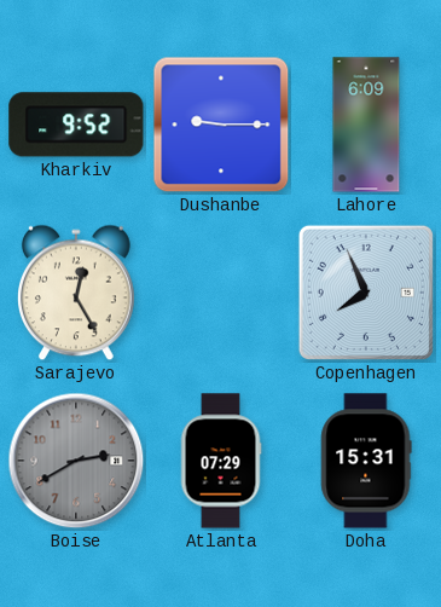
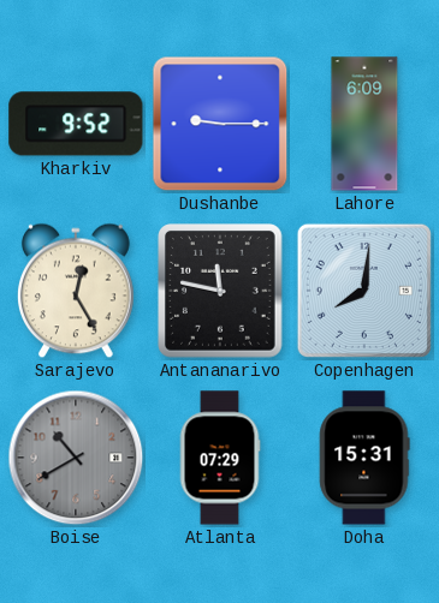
Antananarivo: none -> 11:47 (220, 291)
Copenhagen: 7:56 -> 8:01 (364, 291)
Boise: 2:40 -> 10:40 (76, 458)
